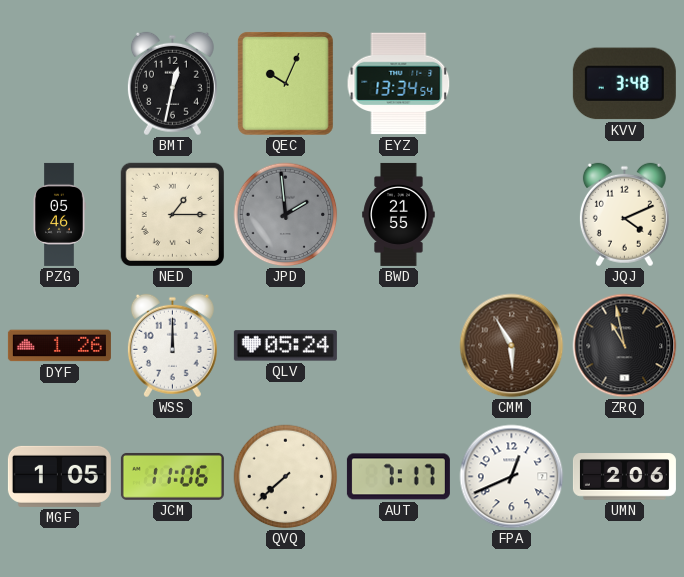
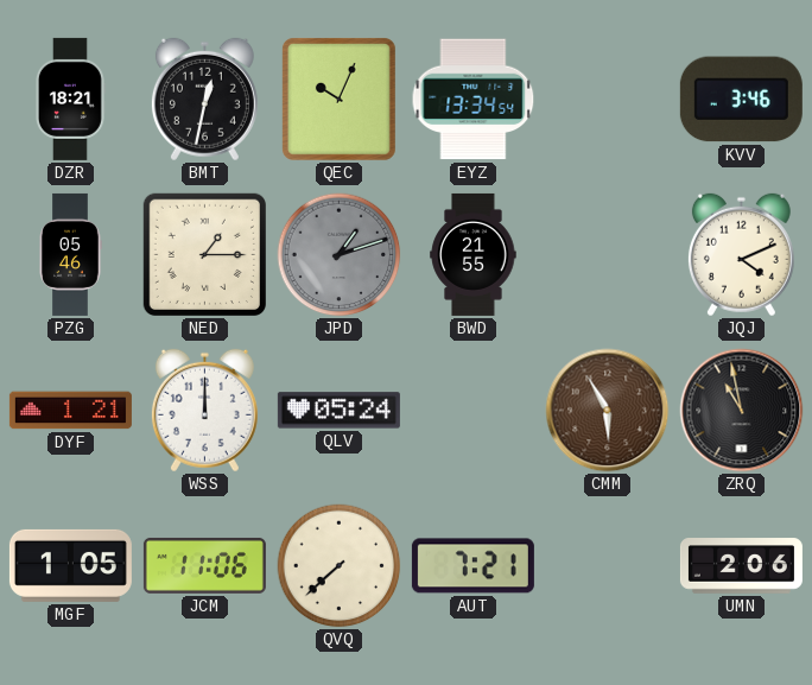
DZR: none -> 18:21 (70, 99)
KVV: 3:48 -> 3:46 (741, 100)
JPD: 1:59 -> 1:12 (340, 255)
DYF: 1:26 -> 1:21 (70, 411)
AUT: 7:17 -> 7:21 (472, 566)
FPA: 12:41 -> none (512, 477)
